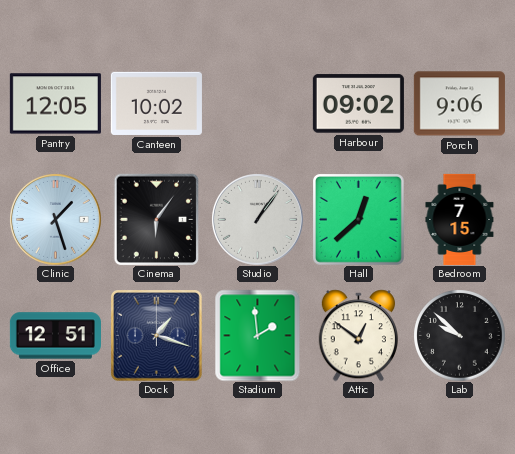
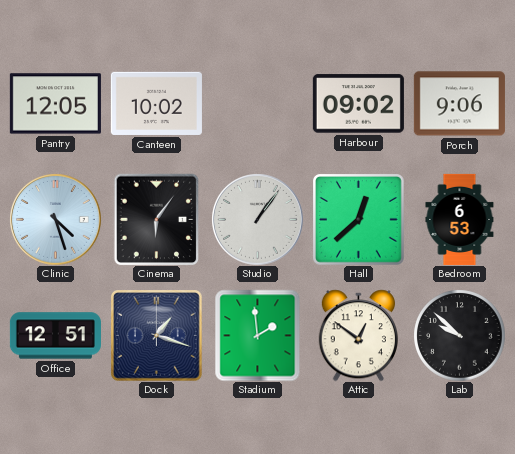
Clinic: 1:27 -> 4:27 (56, 220)
Bedroom: 7:15 -> 6:53 (460, 219)
